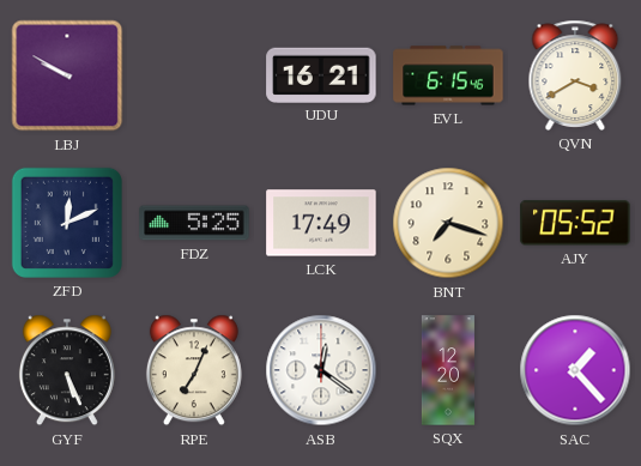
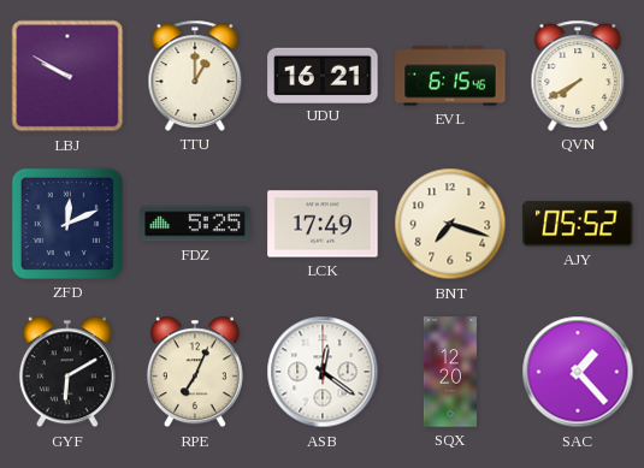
TTU: none -> 1:00 (195, 76)
QVN: 3:40 -> 7:40 (578, 76)
GYF: 5:26 -> 6:10 (67, 372)
